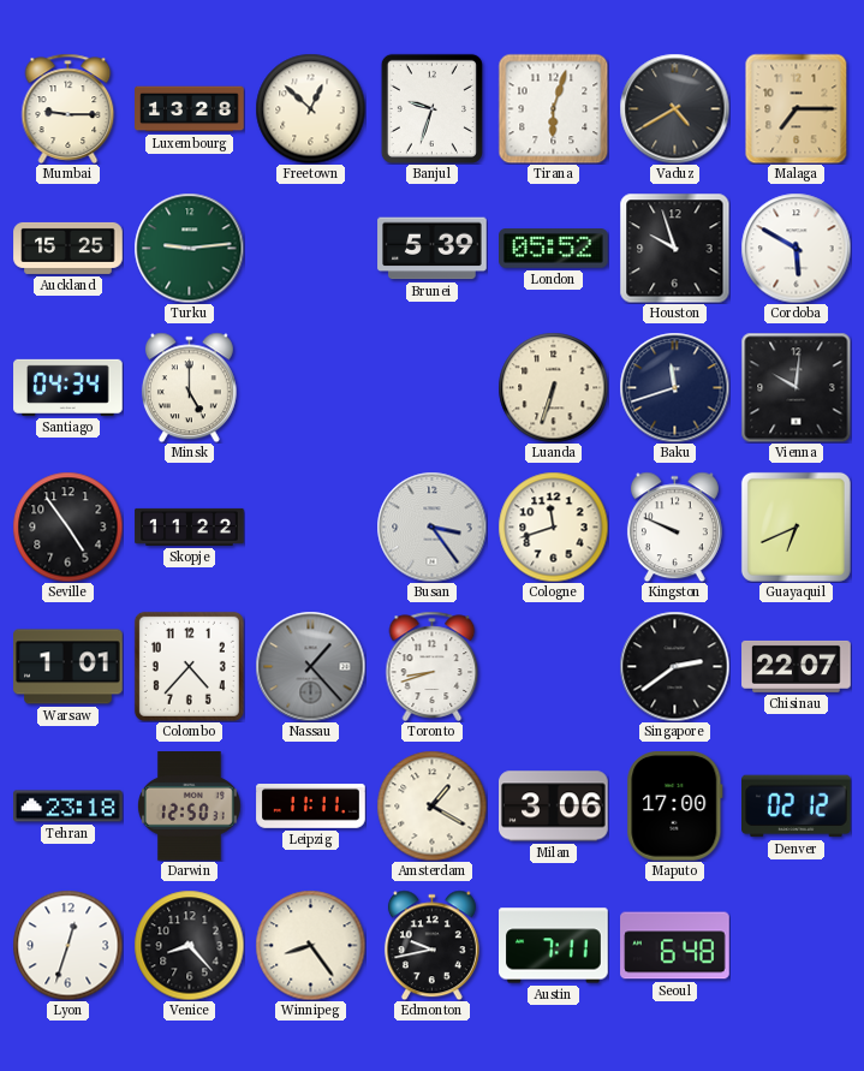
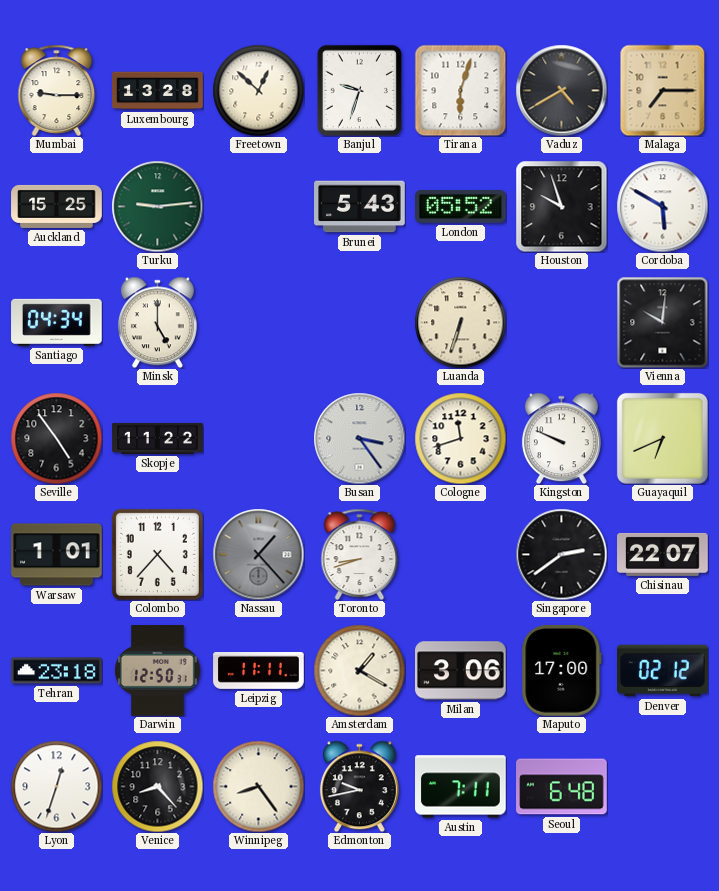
Brunei: 5:39 -> 5:43 (360, 207)
Baku: 11:42 -> none (674, 387)
